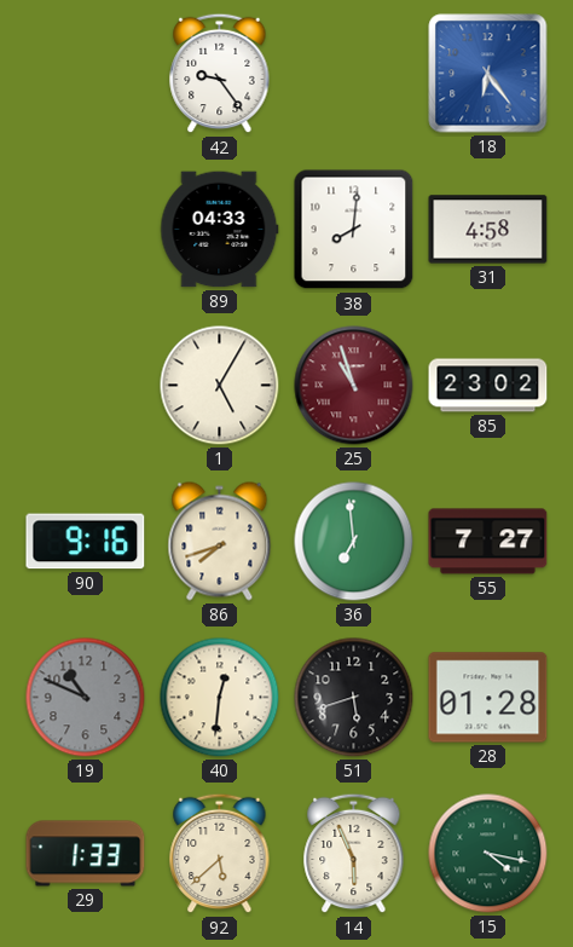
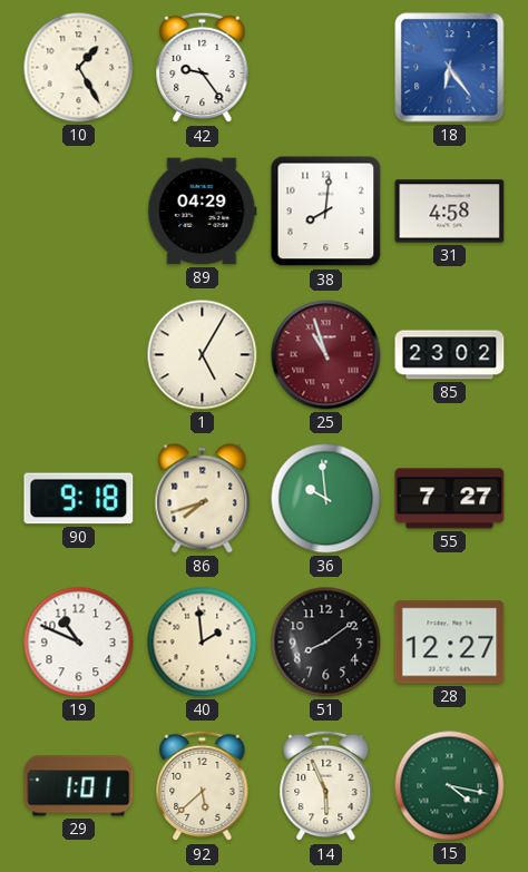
10: none -> 1:25 (79, 68)
89: 04:33 -> 04:29 (203, 212)
90: 9:16 -> 9:18 (79, 499)
36: 6:59 -> 9:59 (326, 499)
19 dial: grey -> white (79, 643)
40: 12:31 -> 1:59 (203, 643)
51: 5:42 -> 8:09 (326, 643)
28: 01:28 -> 12:27 (450, 643)
29: 1:33 -> 1:01 (79, 786)
